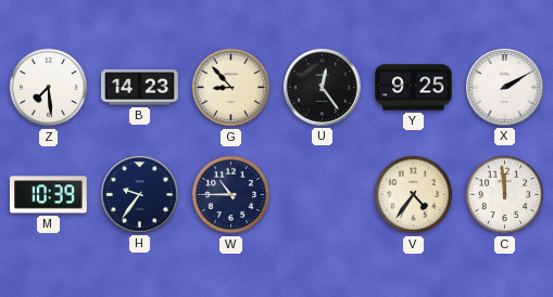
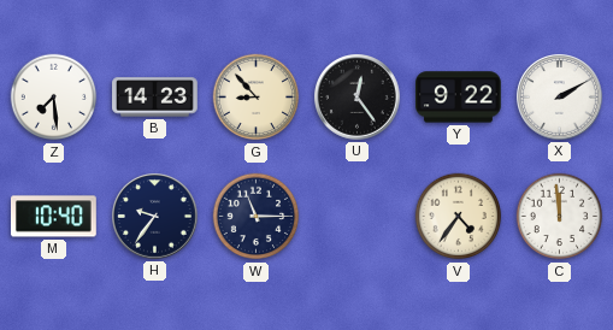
Y: 9:25 -> 9:22 (459, 98)
M: 10:39 -> 10:40 (54, 217)
W: 10:45 -> 11:15 (257, 217)
